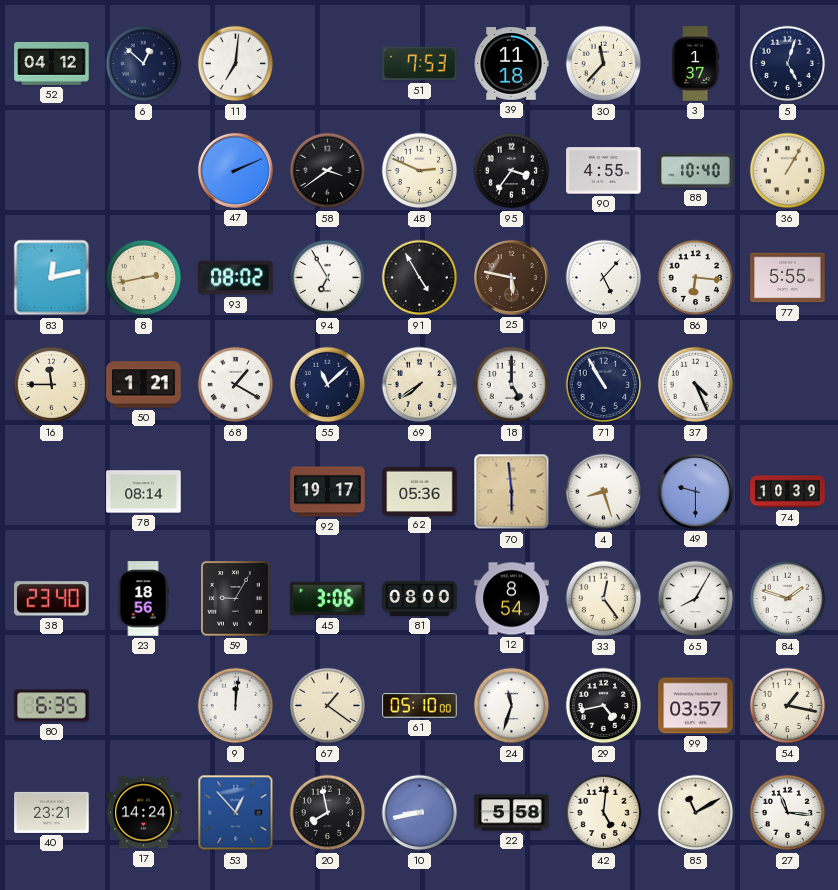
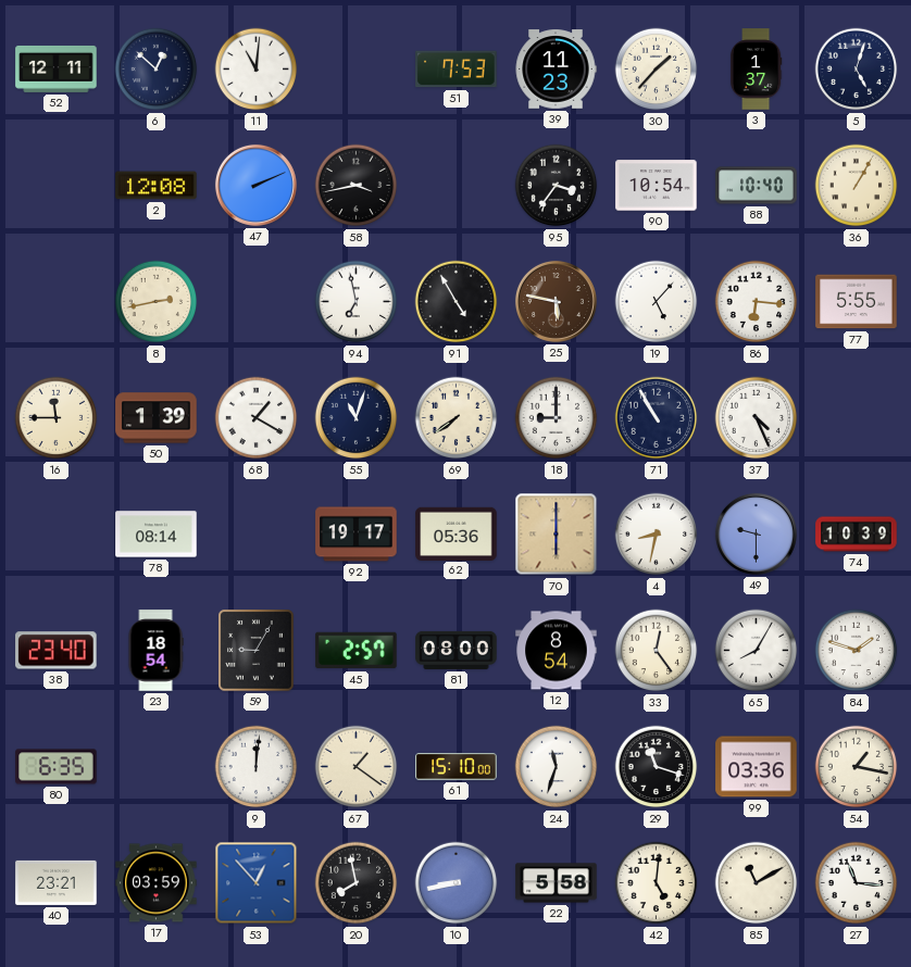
52: 04:12 -> 12:11 (57, 70)
11: 7:01 -> 11:01 (257, 70)
39: 11:18 -> 11:23 (556, 70)
30: 11:37 -> 1:37 (657, 70)
2: none -> 12:08 (157, 186)
58: 3:39 -> 3:43 (357, 186)
48: 2:49 -> none (420, 171)
90: 4:55 -> 10:54 (657, 186)
83: 12:13 -> none (52, 278)
93: 08:02 -> none (236, 278)
94: 6:55 -> 6:58 (357, 302)
50: 1:21 -> 1:39 (157, 418)
55: 11:08 -> 11:03 (357, 418)
18: 5:00 -> 9:00 (557, 418)
70: 5:59 -> 6:00 (557, 535)
4: 8:27 -> 8:32 (657, 535)
23: 18:56 -> 18:54 (155, 651)
45: 3:06 -> 2:57 (357, 651)
61: 05:10 -> 15:10 (457, 767)
29: 4:43 -> 11:18 (657, 767)
99: 03:57 -> 03:36 (757, 767)
17: 14:24 -> 03:59 (157, 883)
